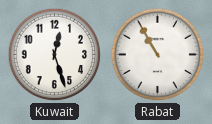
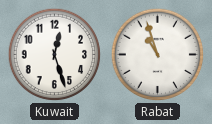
Rabat: 10:55 -> 10:57 (158, 55)
